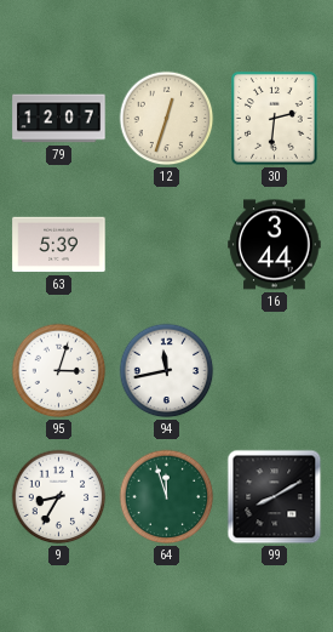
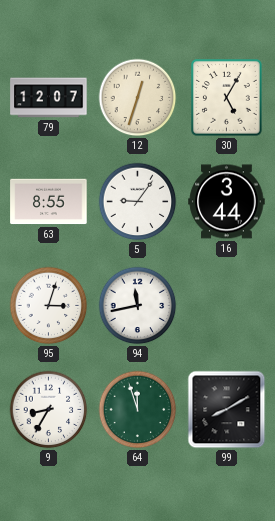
30: 2:31 -> 5:05 (227, 98)
63: 5:39 -> 8:55 (49, 202)
5: none -> 9:06 (138, 202)
